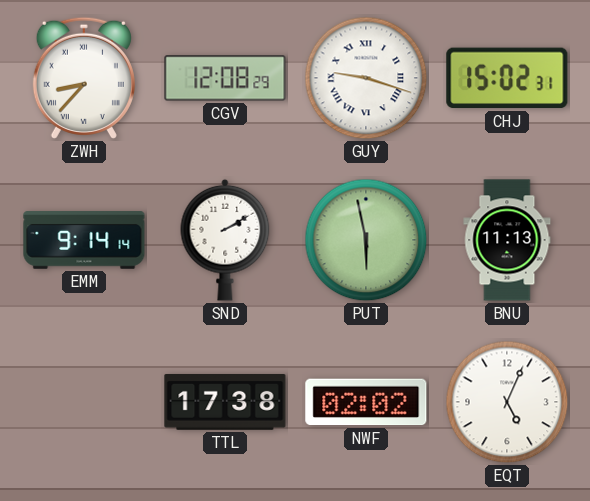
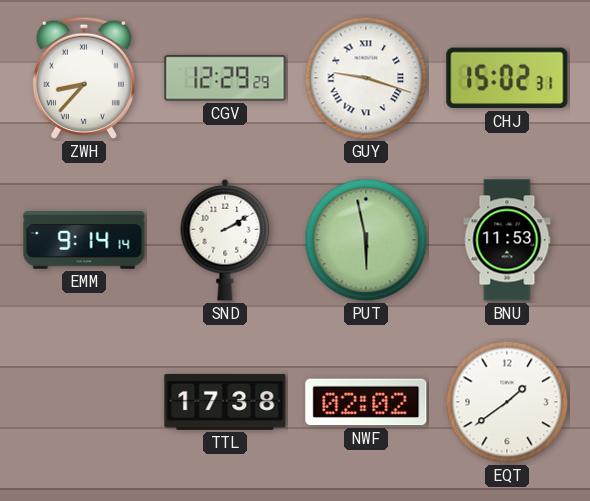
CGV: 12:08 -> 12:29 (225, 78)
BNU: 11:13 -> 11:53 (507, 240)
EQT: 5:04 -> 1:39 (507, 402)
